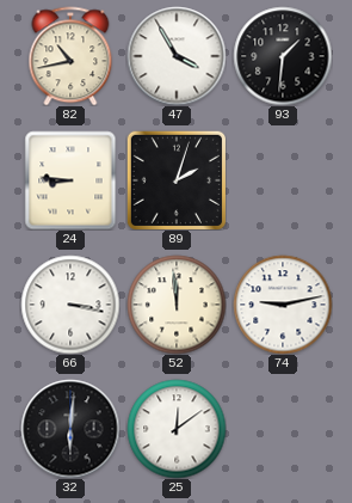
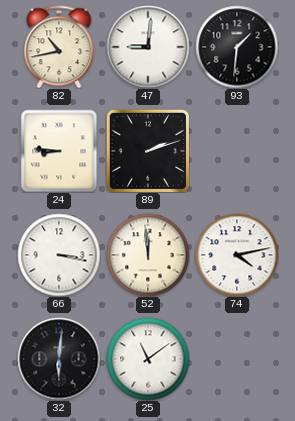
47: 3:55 -> 9:01 (148, 47)
89: 2:03 -> 2:12 (148, 151)
74: 9:13 -> 4:13 (237, 255)
25: 12:09 -> 11:09 (148, 359)
